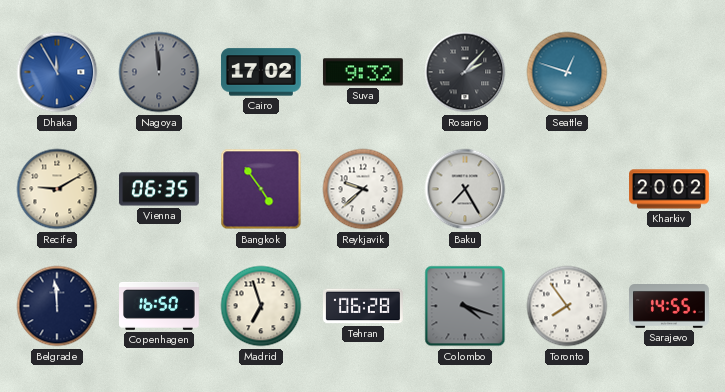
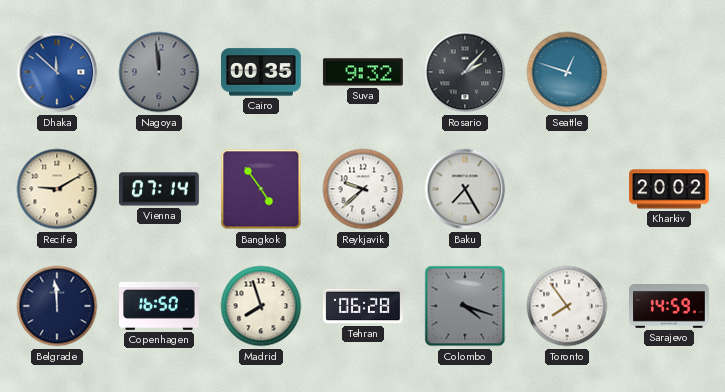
Dhaka: 11:55 -> 11:52 (57, 72)
Cairo: 17:02 -> 00:35 (261, 72)
Vienna: 06:35 -> 07:14 (160, 189)
Madrid: 6:57 -> 7:57 (261, 306)
Sarajevo: 14:55 -> 14:59 (670, 307)
